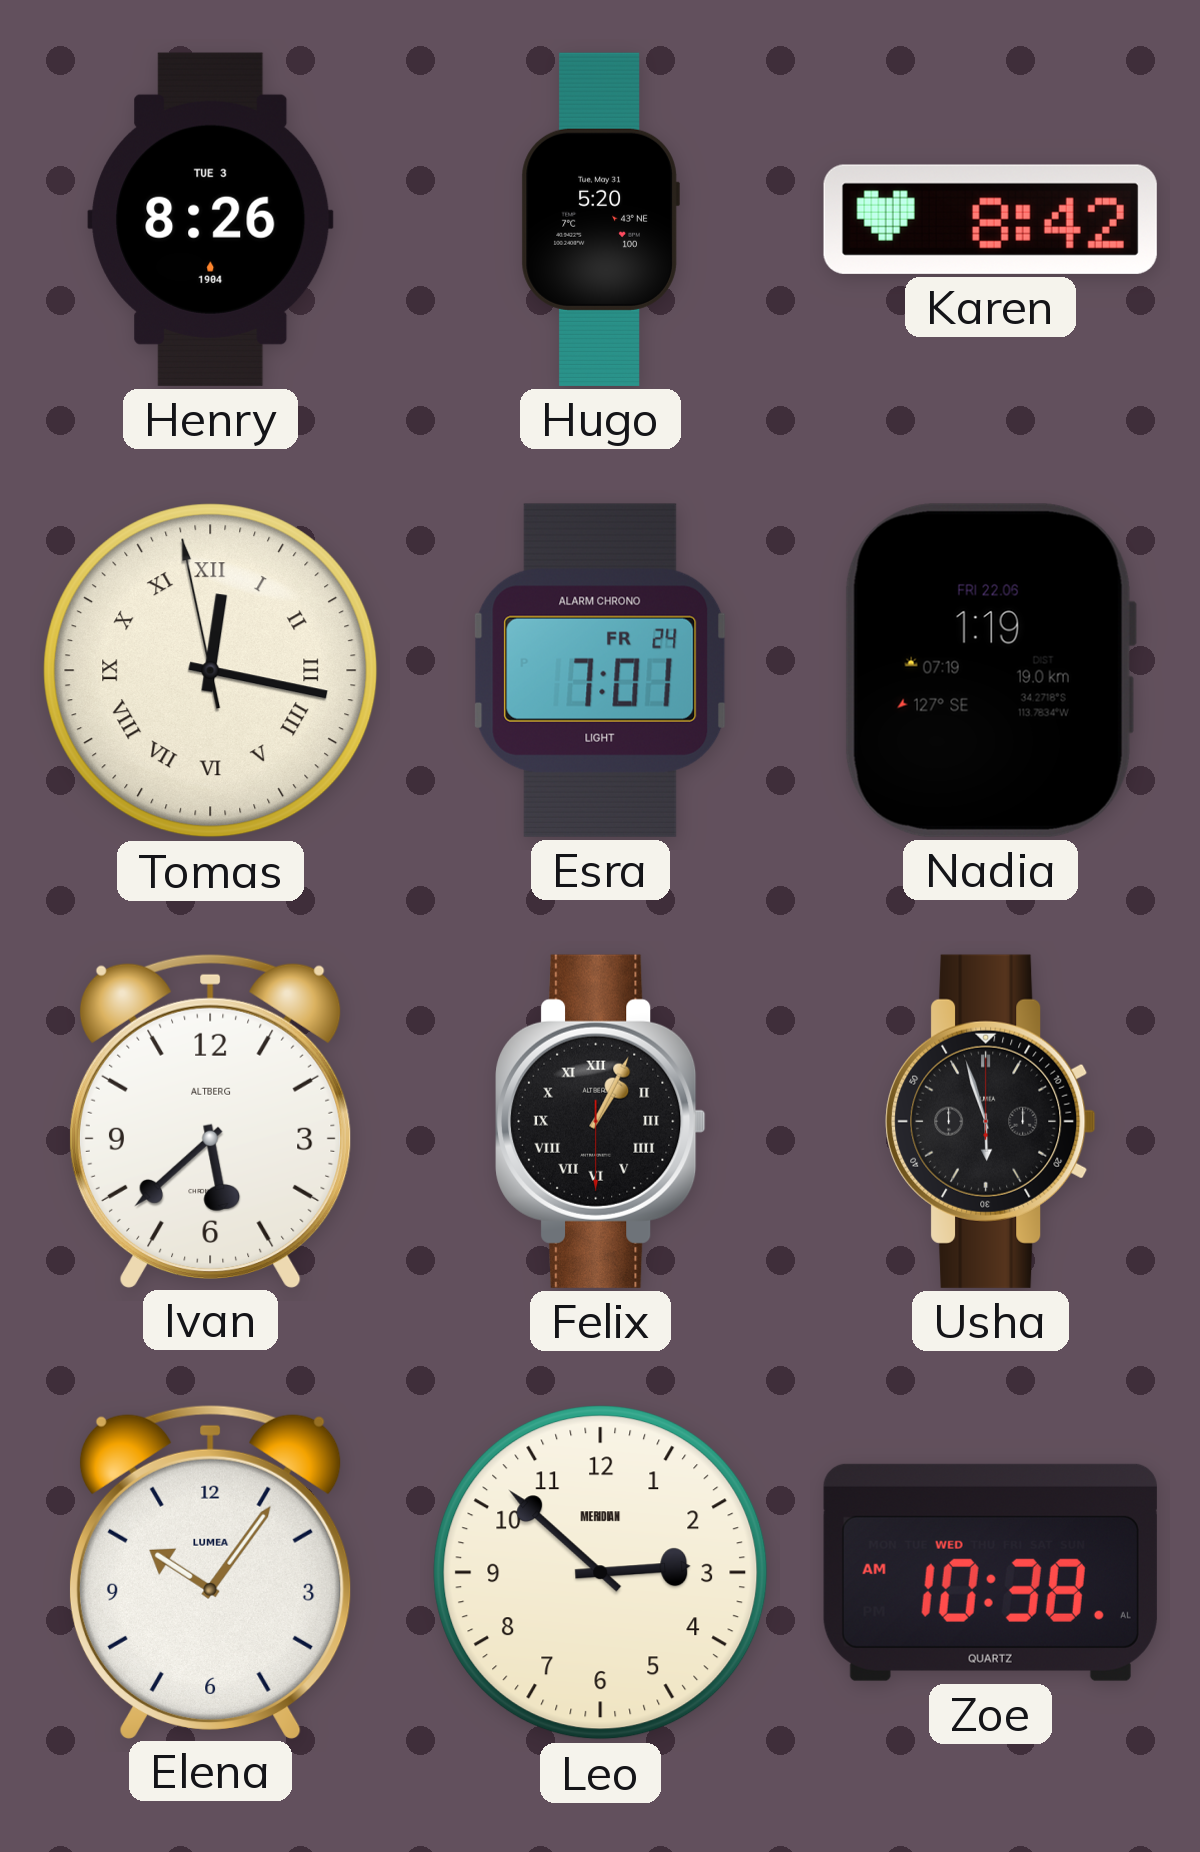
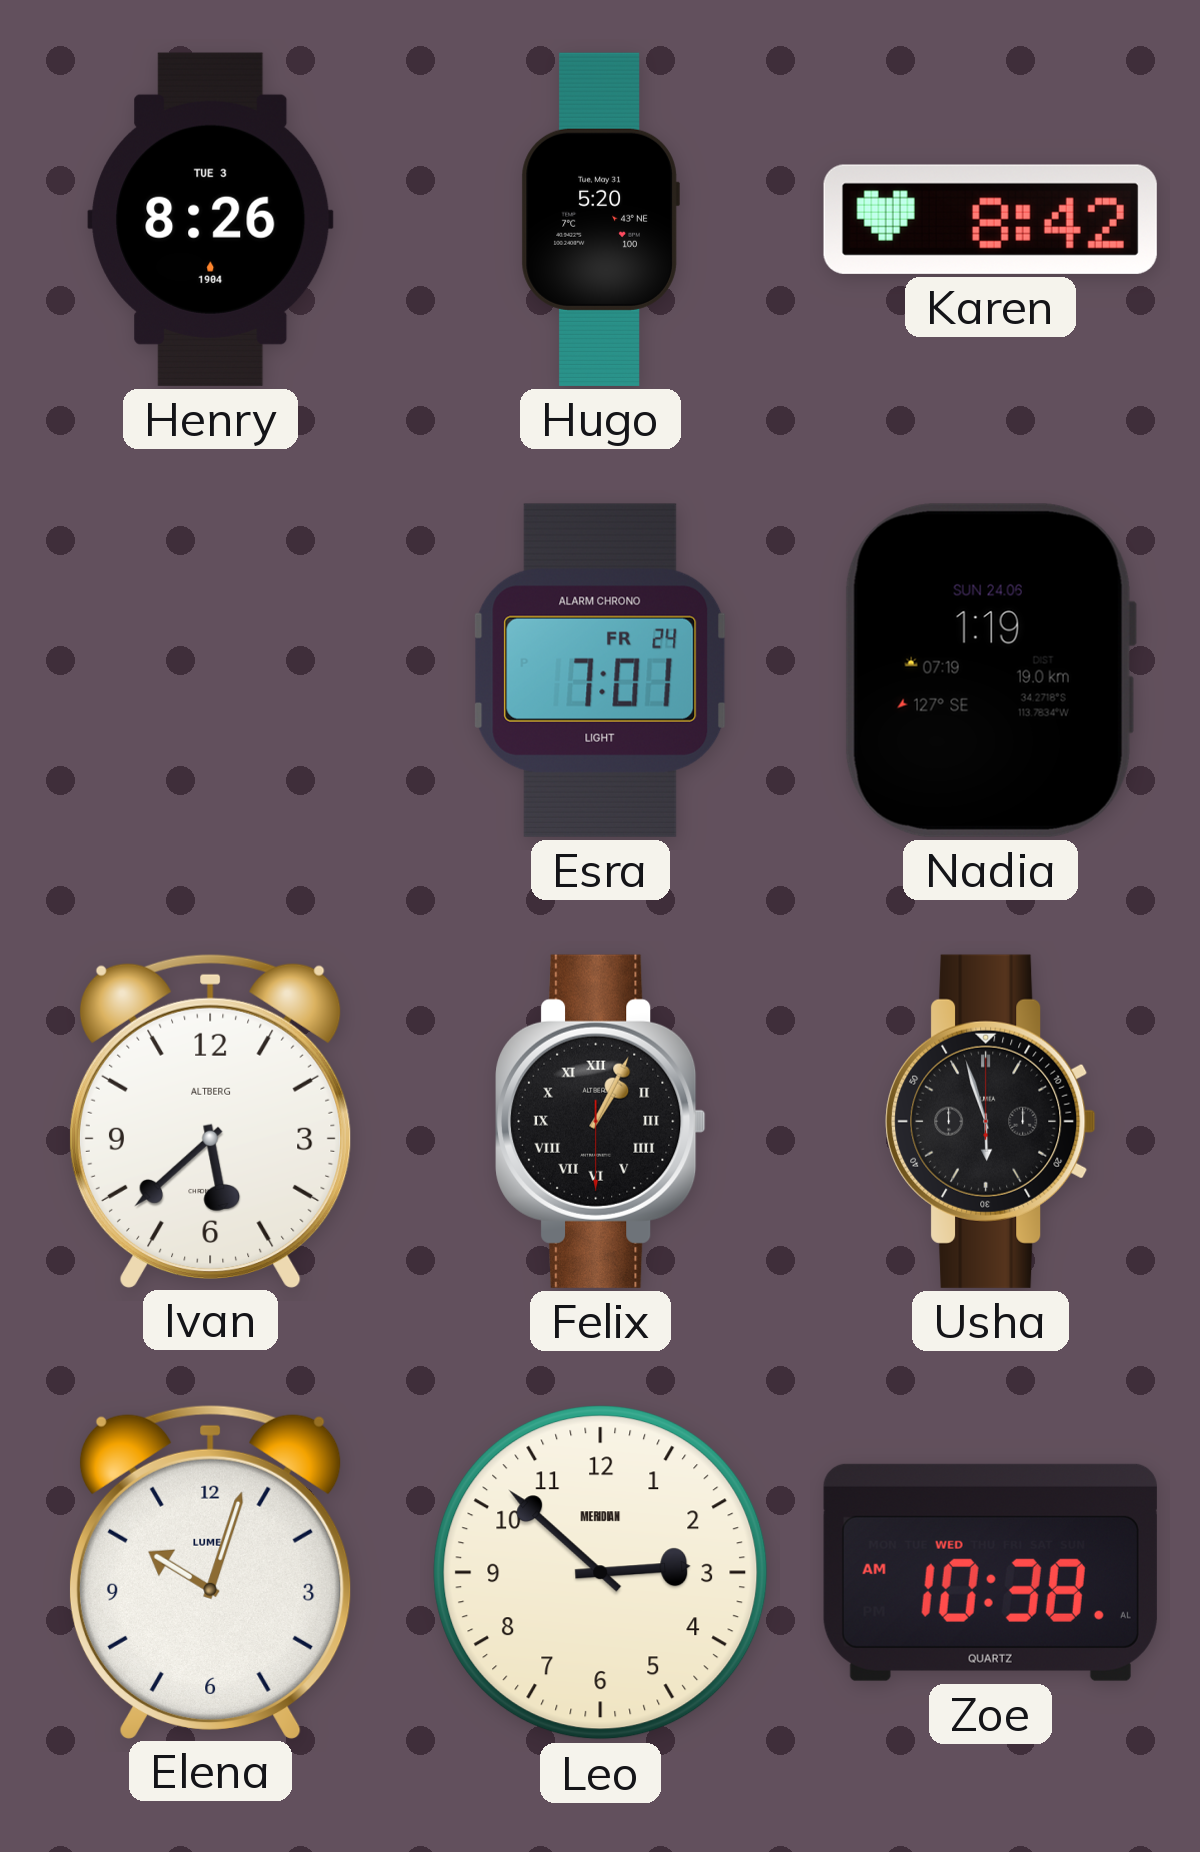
Tomas: 12:16 -> none (211, 671)
Nadia date: FRI 22.06 -> SUN 24.06 (990, 670)
Elena: 10:06 -> 10:03 (210, 1571)
